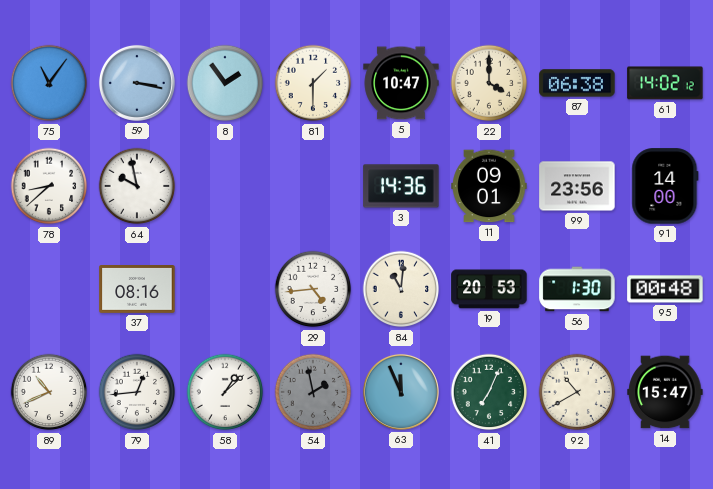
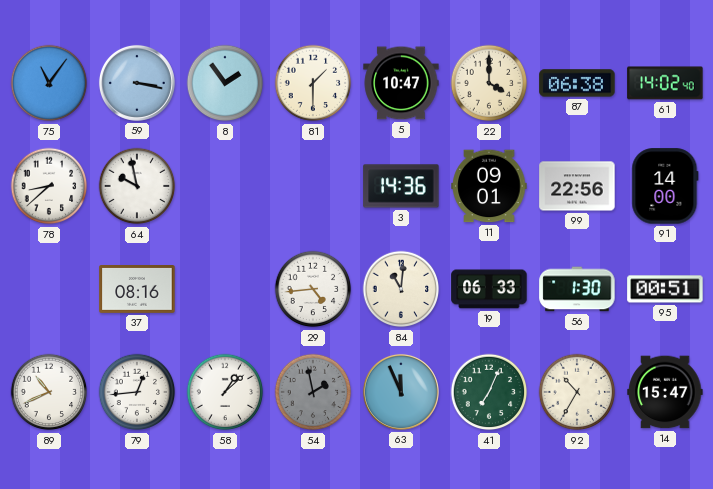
61: 14:02:12 -> 14:02:40 (665, 83)
99: 23:56 -> 22:56 (577, 186)
19: 20:53 -> 06:33 (489, 289)
95: 00:48 -> 00:51 (665, 289)
92: 10:40 -> 10:35 (577, 392)
